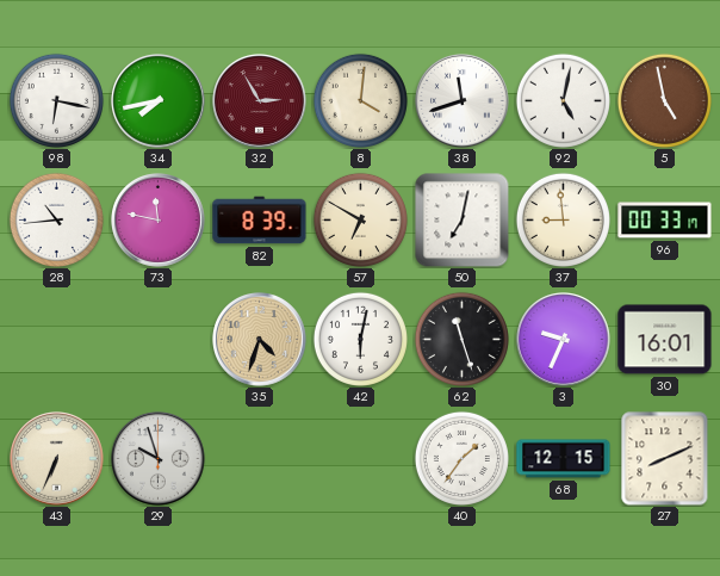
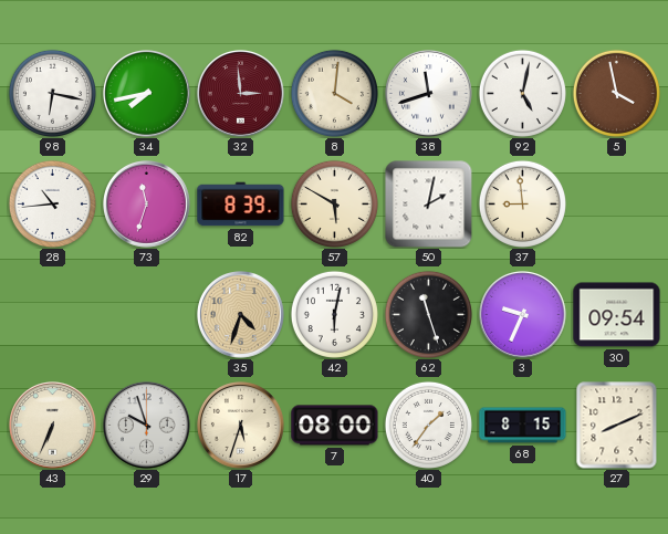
32: 2:55 -> 2:59 (241, 94)
5: 4:58 -> 3:58 (616, 93)
73: 11:47 -> 11:33 (147, 205)
57: 6:50 -> 5:50 (334, 203)
50: 7:02 -> 2:02 (428, 203)
96: 00:33 -> none (665, 221)
30: 16:01 -> 09:54 (617, 315)
17: none -> 5:33 (241, 426)
7: none -> 08:00 (335, 426)
68: 12:15 -> 8:15 (523, 426)
